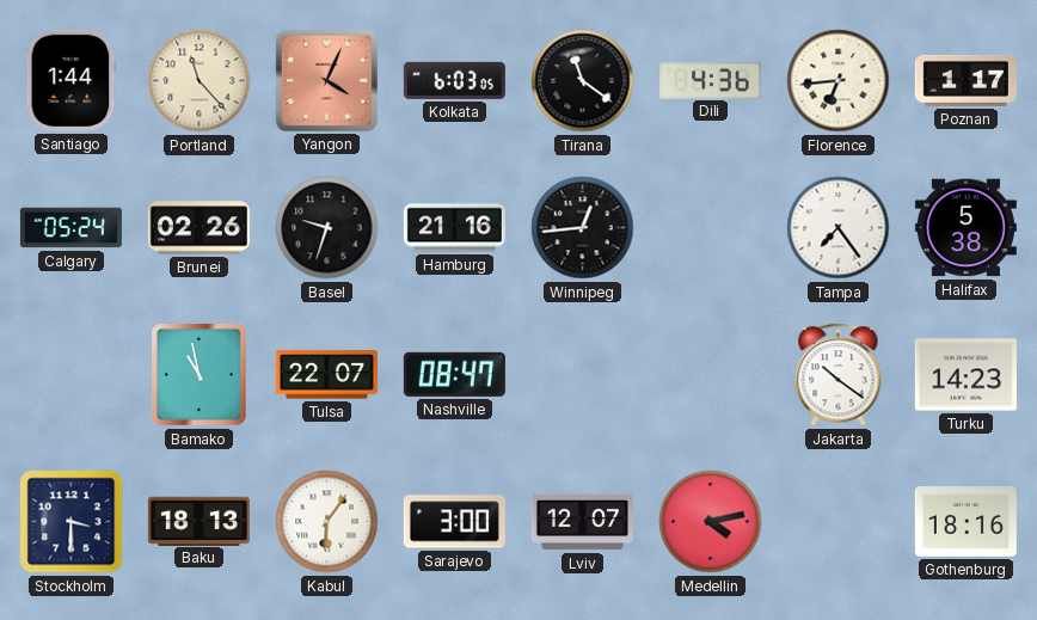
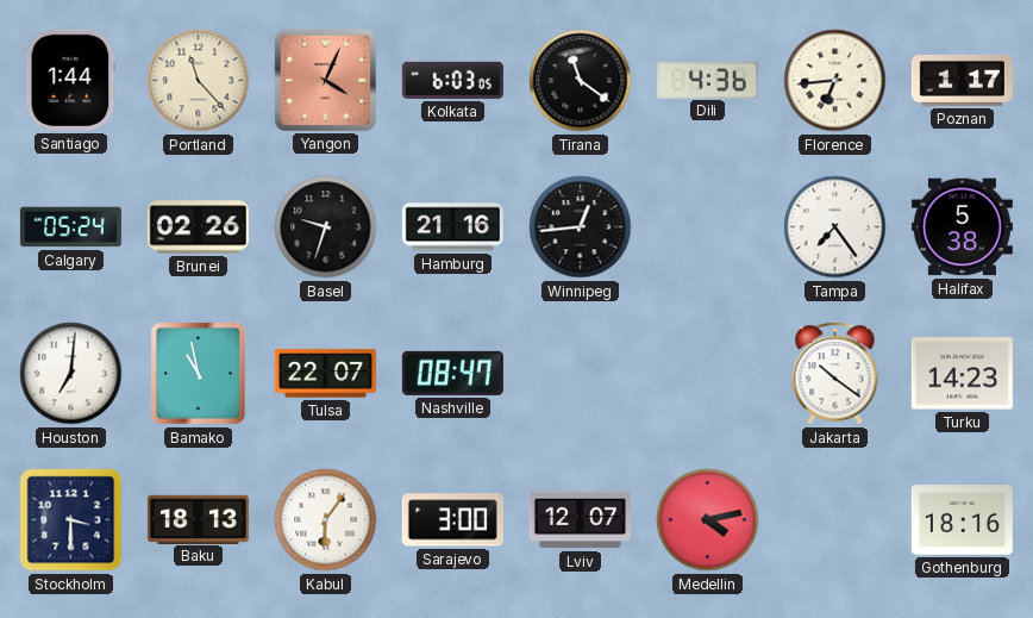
Houston: none -> 7:01 (71, 374)
